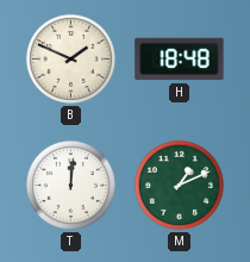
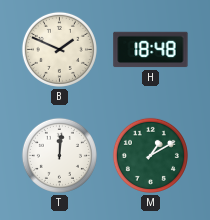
M: 1:11 -> 1:10 (150, 155)
